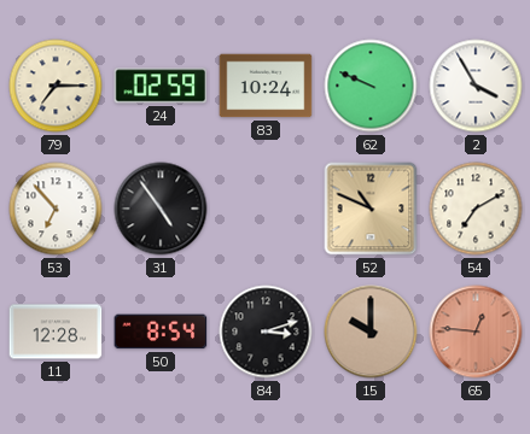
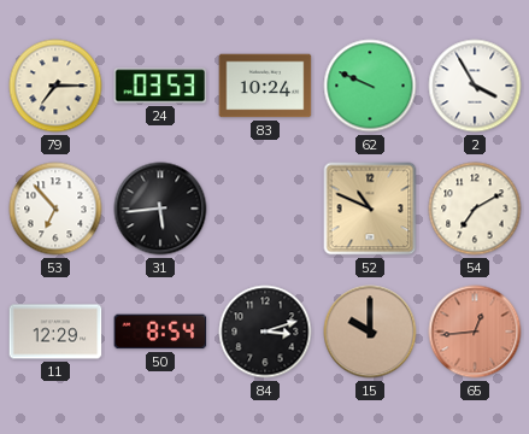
24: 02:59 -> 03:53 (160, 86)
31: 4:54 -> 5:44 (160, 209)
11: 12:28 -> 12:29 (55, 332)
65: 12:46 -> 12:44 (475, 332)
